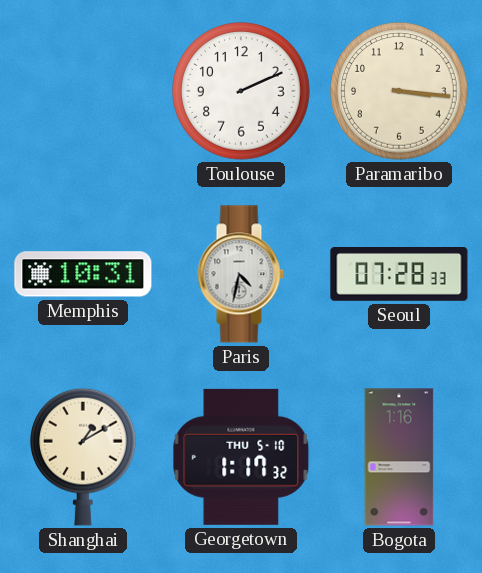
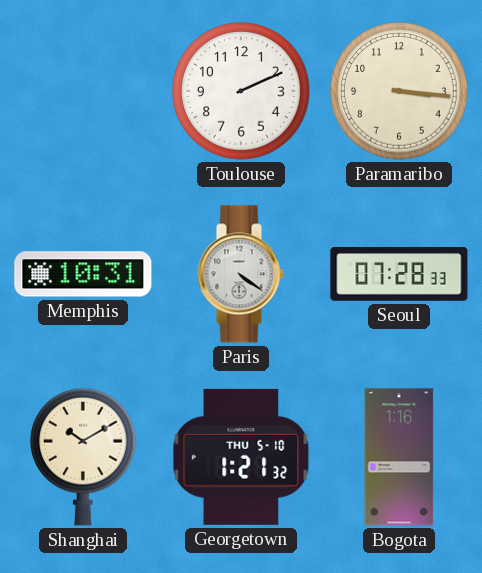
Paris: 4:32 -> 4:21 (241, 274)
Shanghai: 1:10 -> 10:10 (84, 457)
Georgetown: 1:17 -> 1:21 (241, 457)
